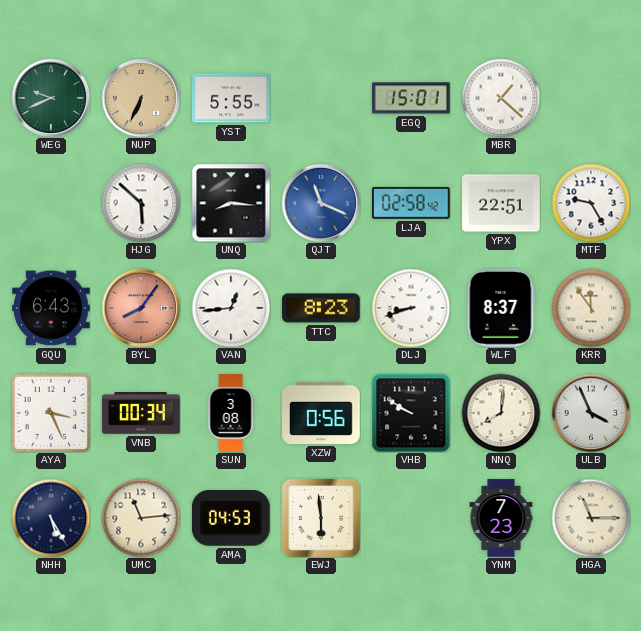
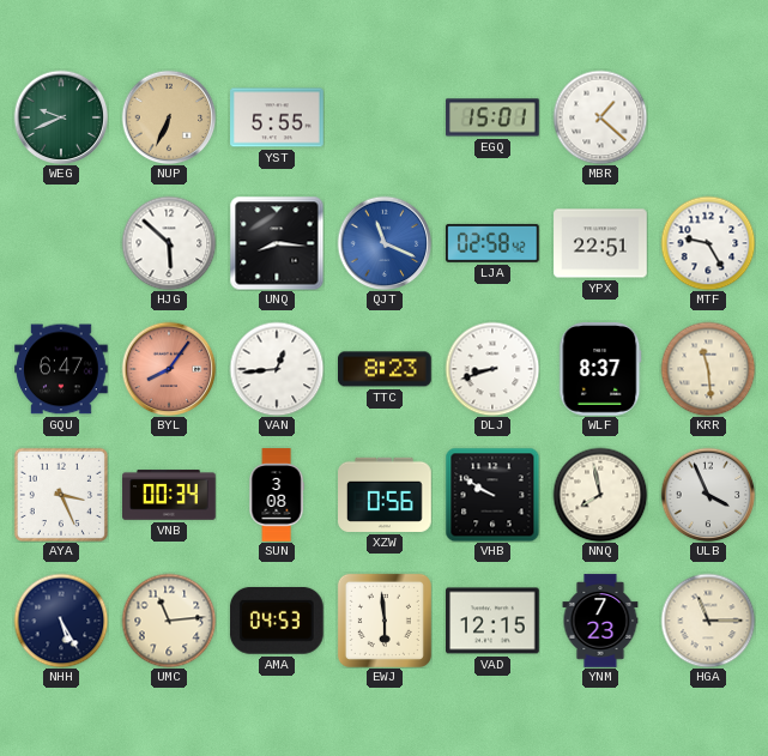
GQU: 6:43 -> 6:47 (61, 369)
KRR: 11:54 -> 11:29 (708, 369)
NNQ: 8:01 -> 7:58 (600, 495)
VAD: none -> 12:15 (492, 621)
